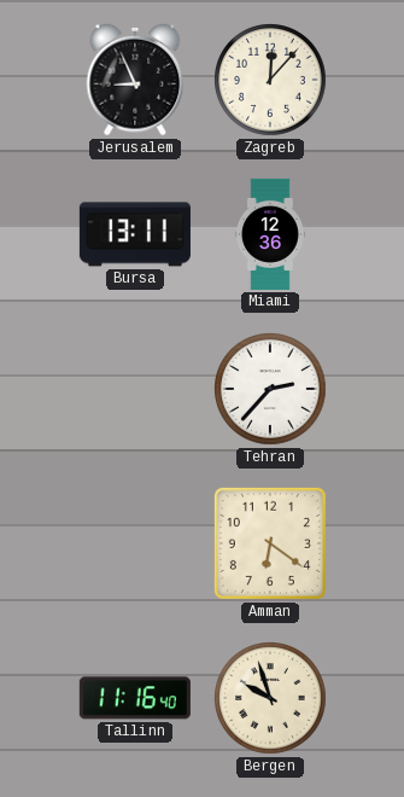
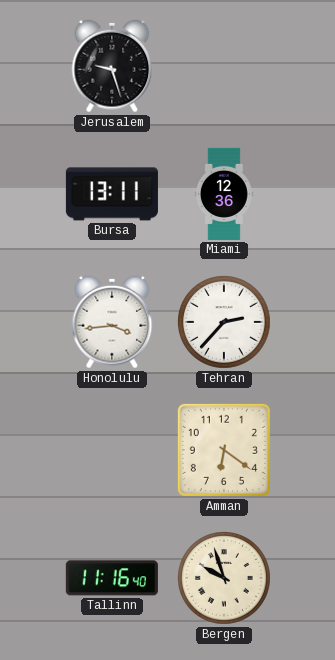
Jerusalem: 8:56 -> 9:27 (112, 66)
Zagreb: 12:07 -> none (271, 81)
Honolulu: none -> 3:44 (112, 322)
